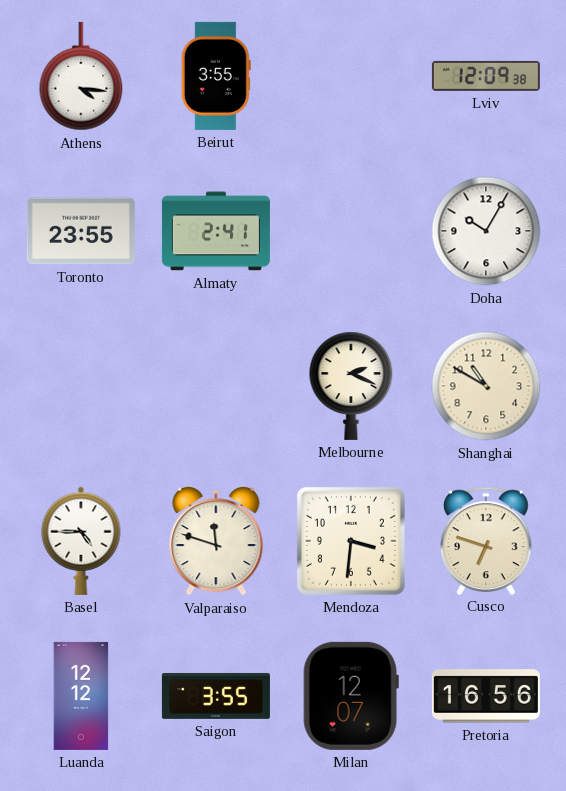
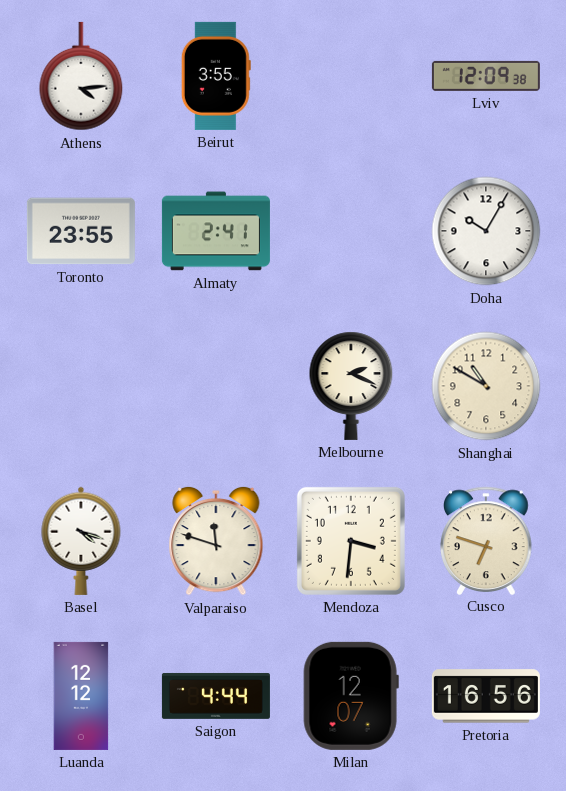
Athens: 4:16 -> 4:14 (81, 76)
Basel: 4:45 -> 4:18 (81, 541)
Saigon: 3:55 -> 4:44 (216, 696)
